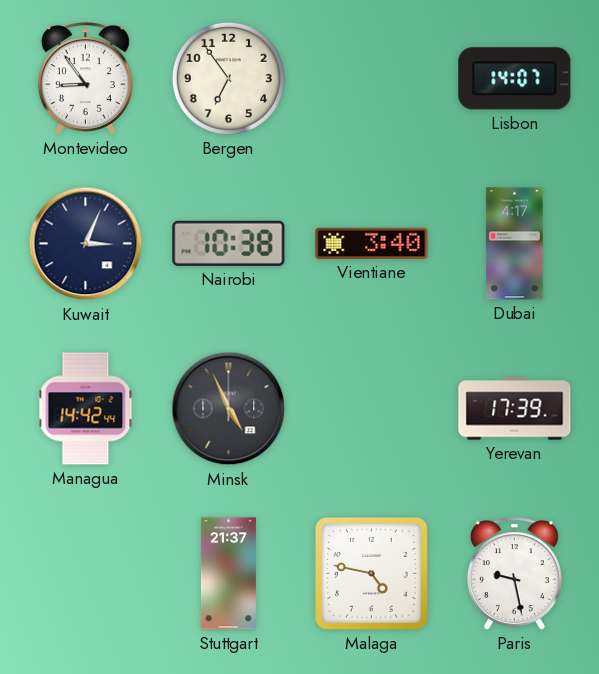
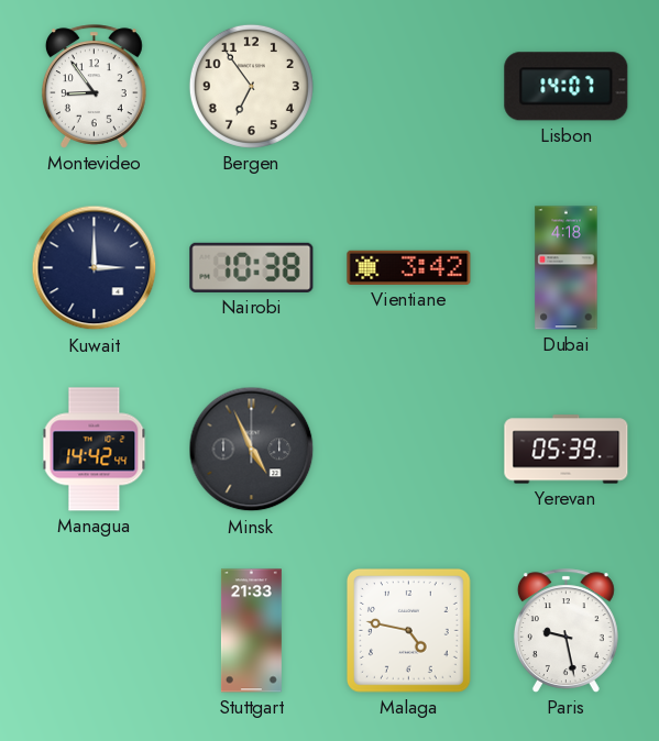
Kuwait: 3:04 -> 3:00 (95, 268)
Vientiane: 3:40 -> 3:42 (409, 267)
Dubai: 4:17 -> 4:18 (567, 268)
Yerevan: 17:39 -> 05:39 (567, 450)
Stuttgart: 21:37 -> 21:33 (251, 631)
